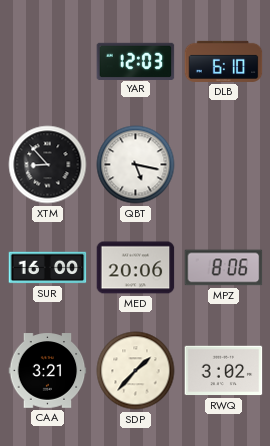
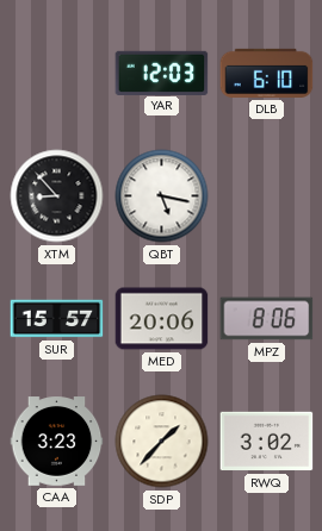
SUR: 16:00 -> 15:57 (57, 319)
CAA: 3:21 -> 3:23 (57, 442)
